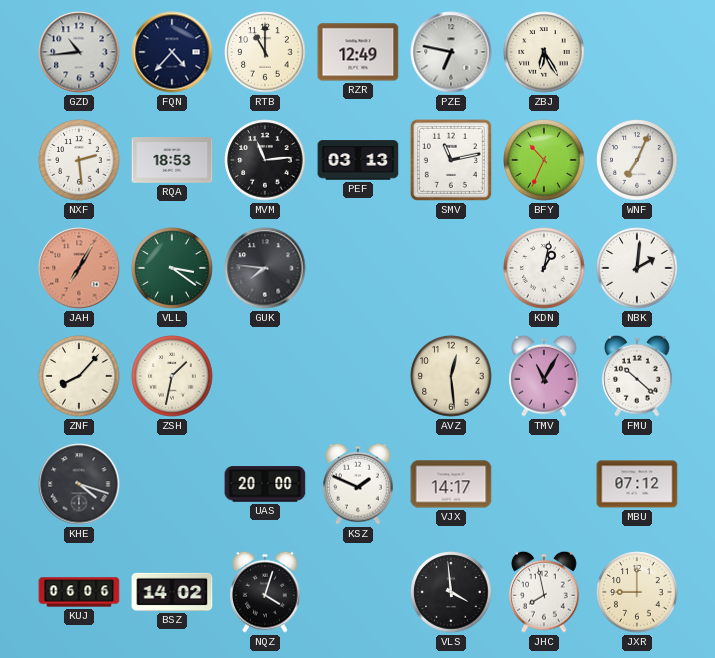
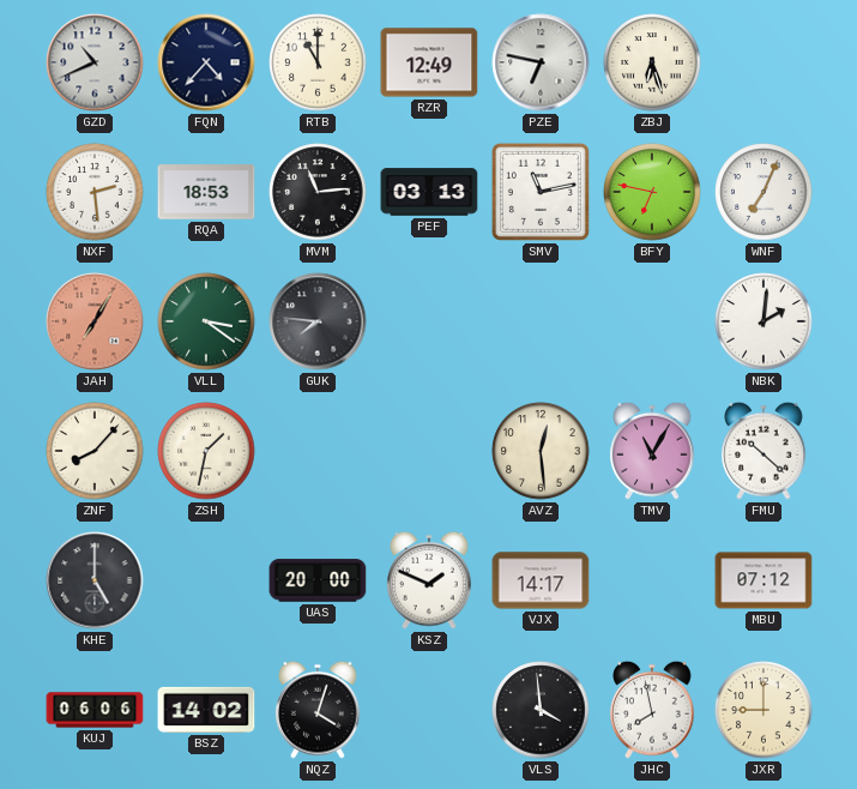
GZD: 10:44 -> 10:41 (95, 62)
ZBJ: 6:25 -> 6:27 (652, 62)
BFY: 10:34 -> 6:47 (652, 192)
KDN: 1:02 -> none (544, 268)
KHE: 4:18 -> 5:00 (95, 580)
